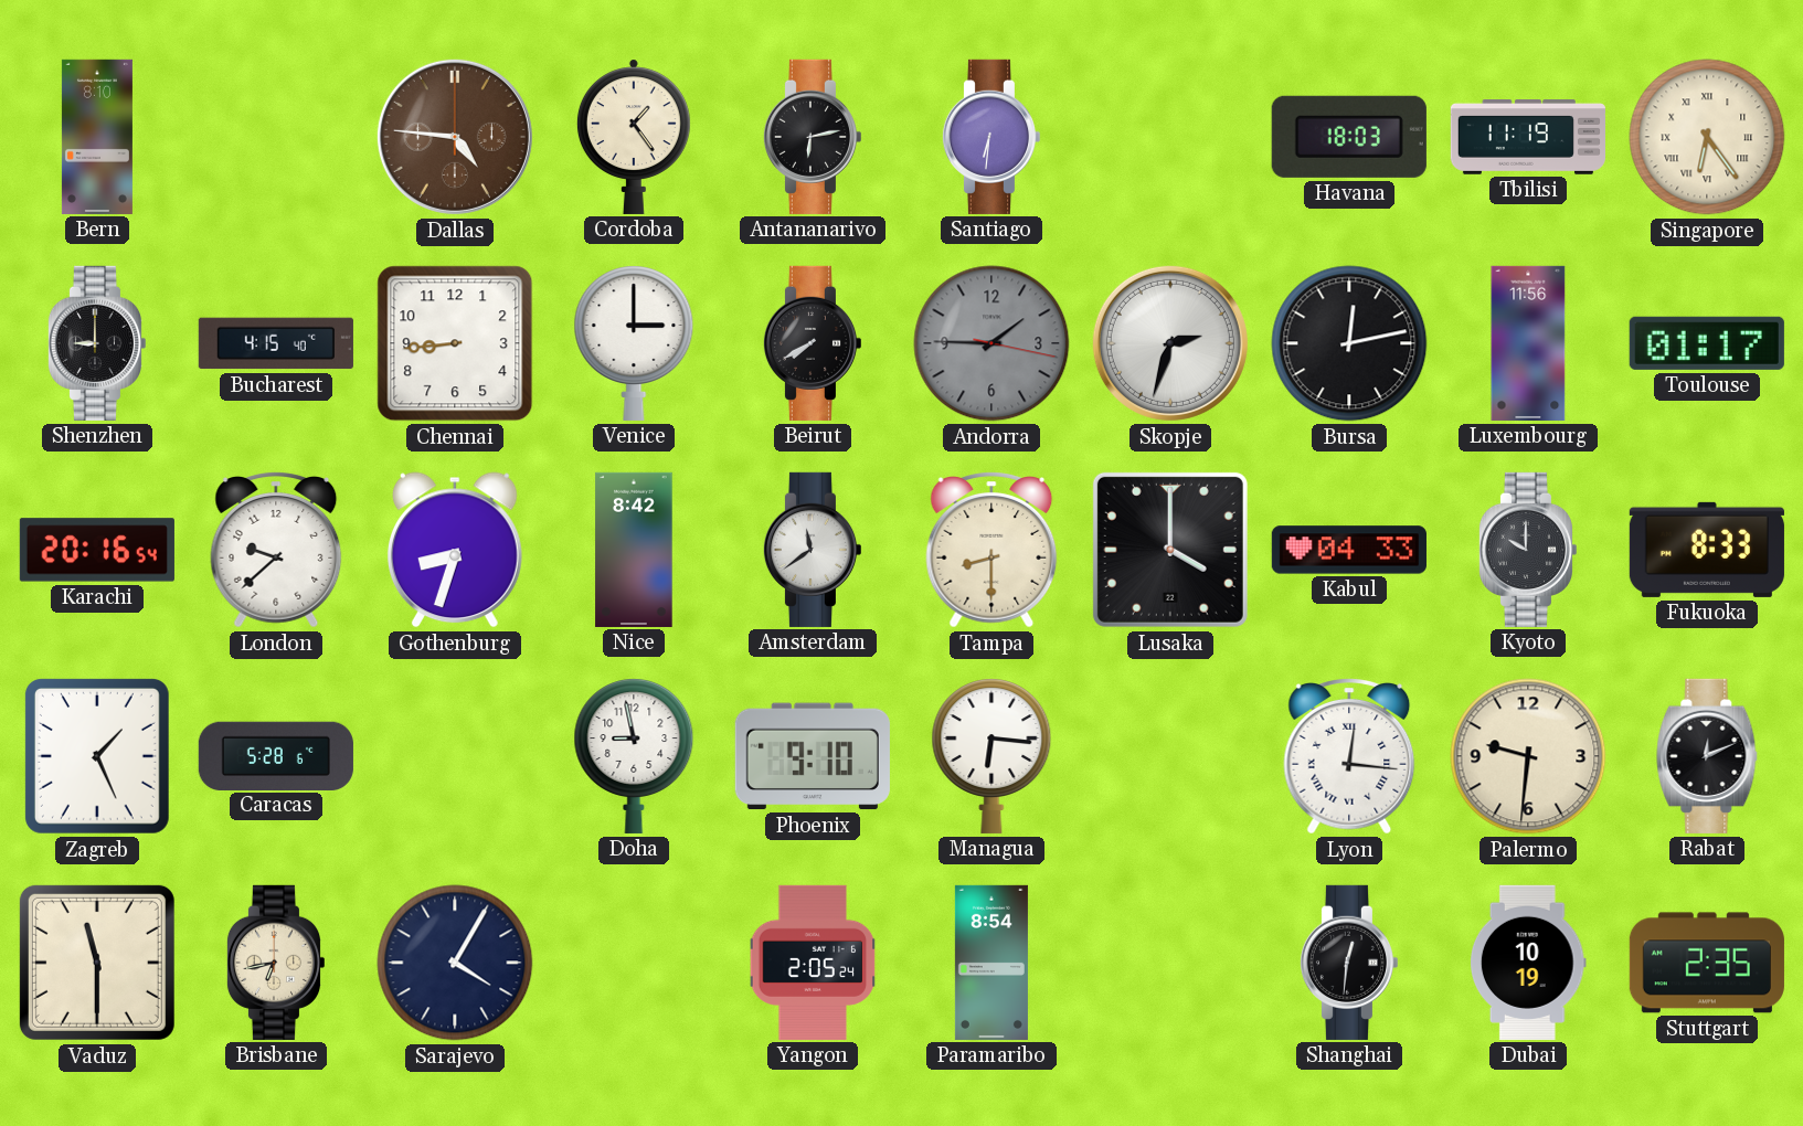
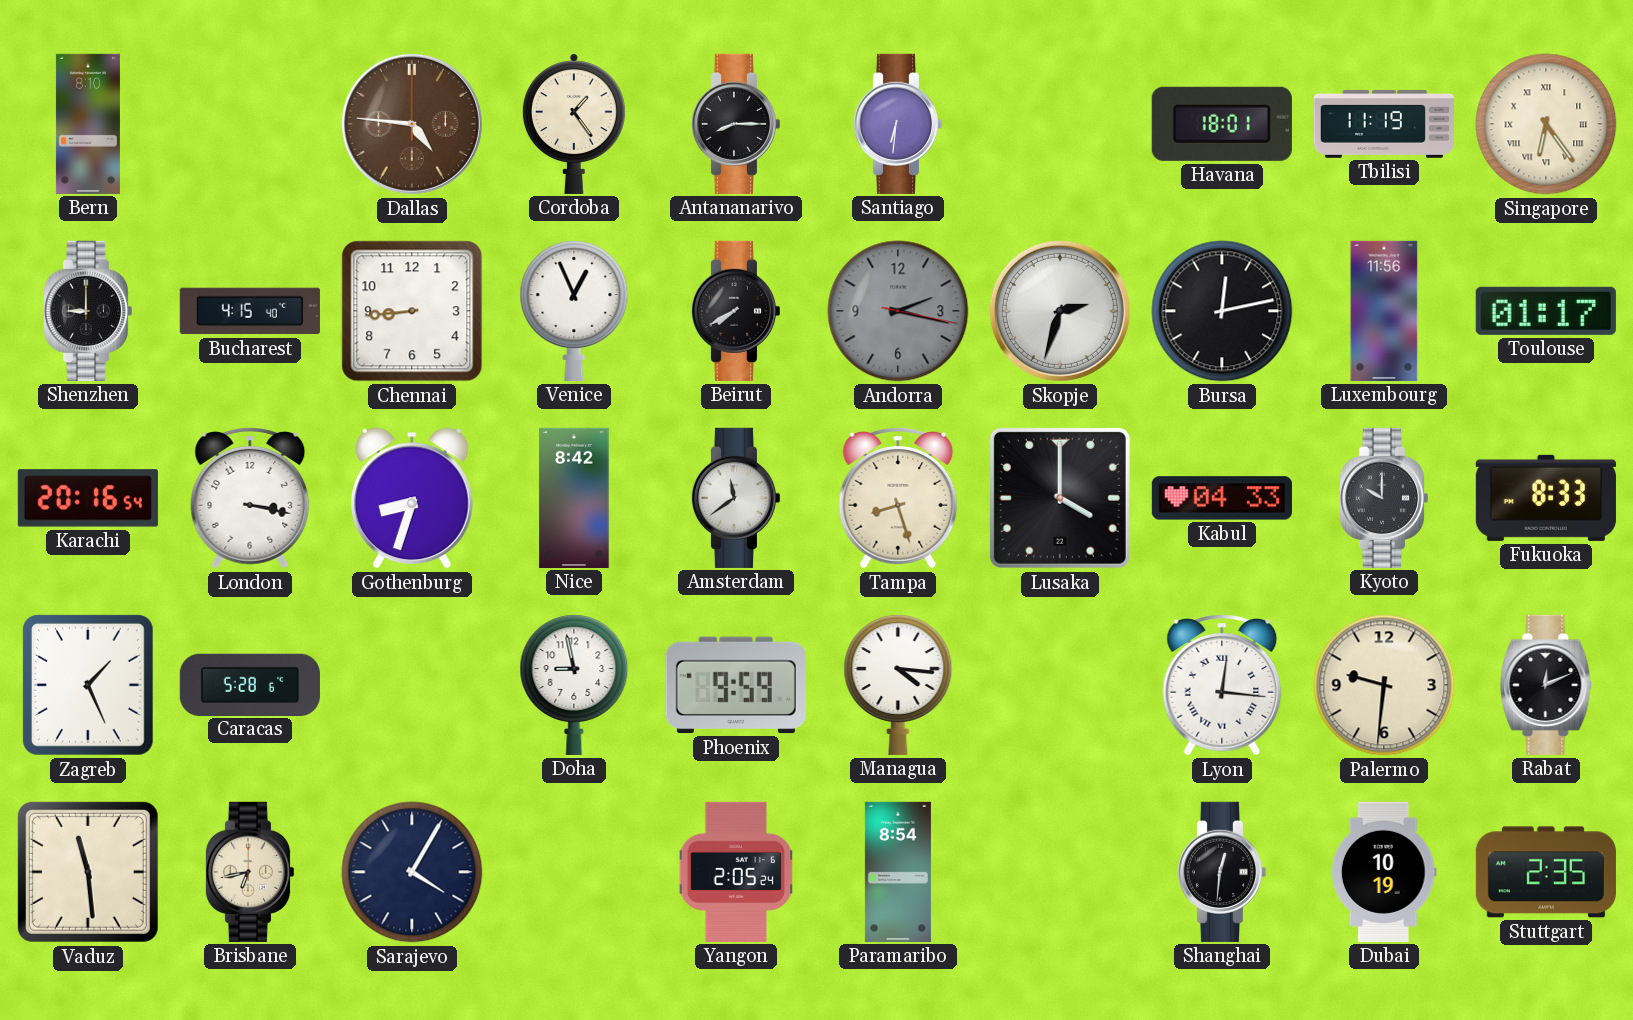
Antananarivo: 6:13 -> 8:15 (735, 124)
Havana: 18:03 -> 18:01 (1222, 124)
Venice: 3:00 -> 12:56 (574, 311)
Andorra: 1:45 -> 2:17 (898, 311)
London: 9:38 -> 3:17 (250, 498)
Tampa: 8:30 -> 8:27 (898, 498)
Phoenix: 9:10 -> 9:59 (736, 685)
Managua: 6:16 -> 4:16 (898, 685)
Vaduz: 11:30 -> 11:29 (88, 872)
